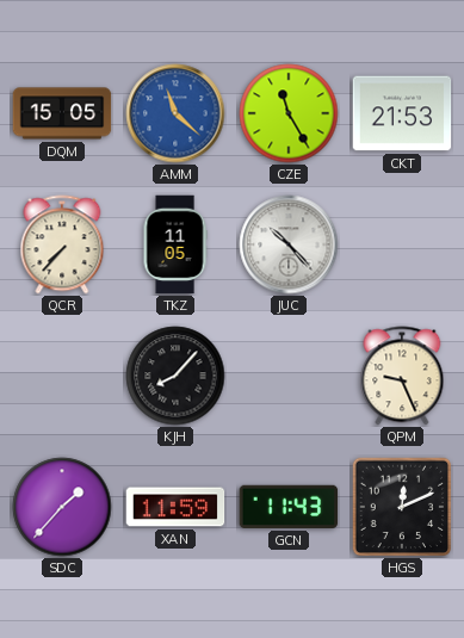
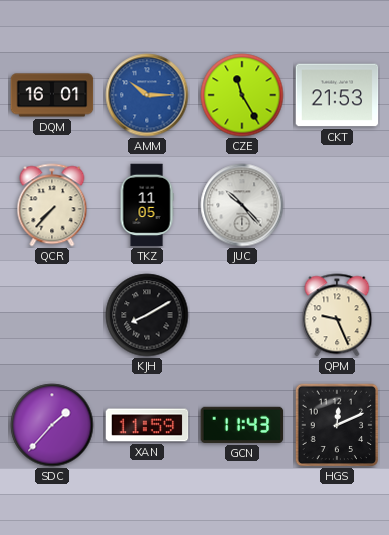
DQM: 15:05 -> 16:01 (52, 95)
AMM: 11:22 -> 10:15 (147, 95)
KJH: 8:07 -> 8:10 (147, 315)
